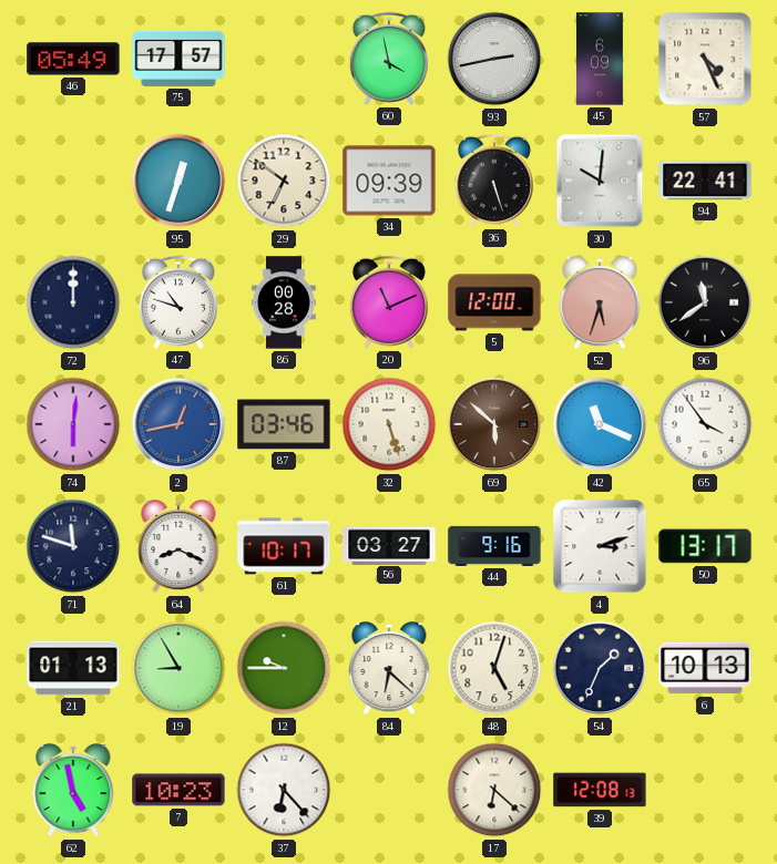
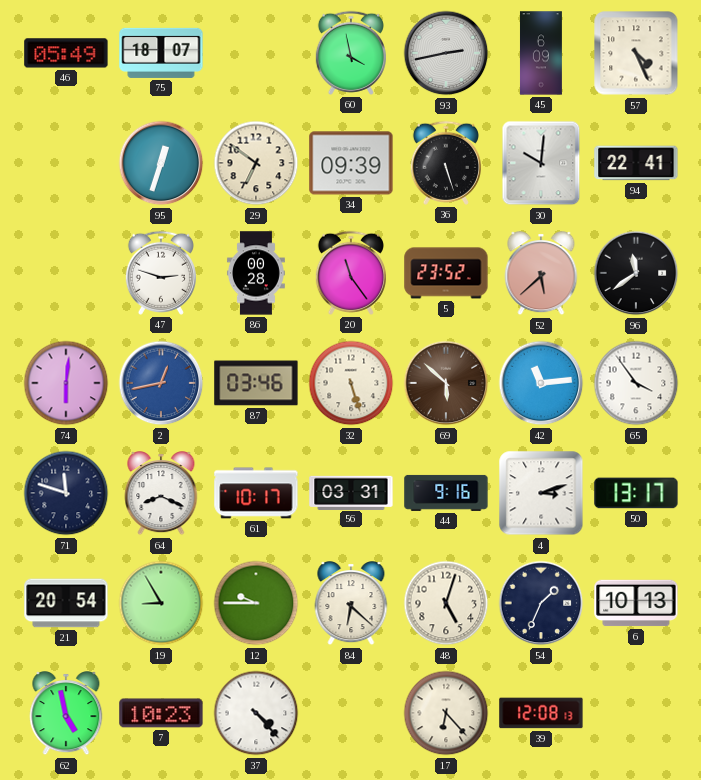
75: 17:57 -> 18:07 (161, 53)
72: 12:00 -> none (73, 302)
47: 10:48 -> 2:48 (161, 273)
20: 11:11 -> 11:24 (351, 273)
5: 12:00 -> 23:52 (446, 273)
52: 5:33 -> 5:38 (541, 274)
42: 11:19 -> 11:14 (541, 383)
56: 03:27 -> 03:31 (351, 492)
21: 01:13 -> 20:54 (66, 603)
37: 6:23 -> 4:23 (256, 713)
17: 6:22 -> 6:23 (446, 713)
